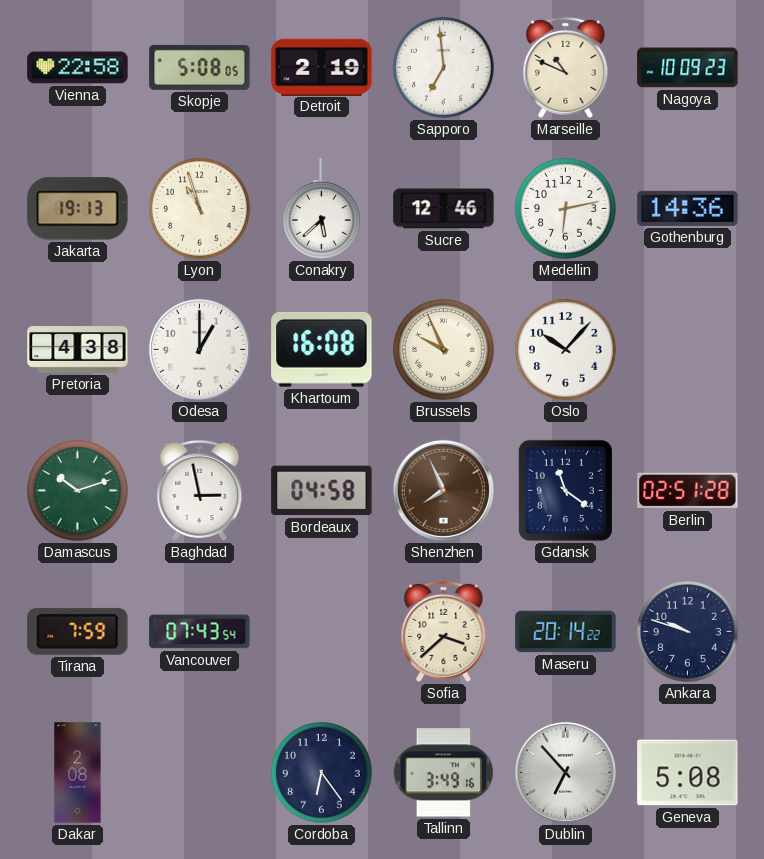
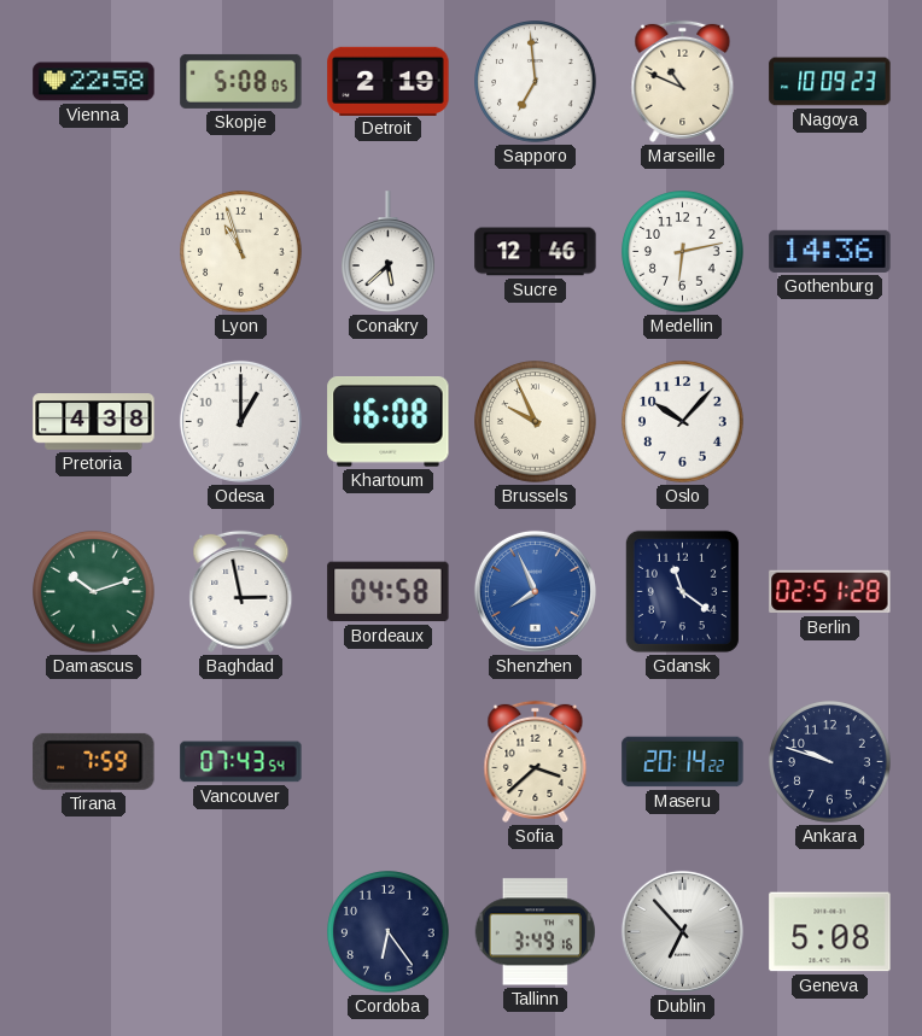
Jakarta: 19:13 -> none (78, 209)
Shenzhen dial: brown -> blue (535, 591)
Dakar: 2:08 -> none (78, 773)
